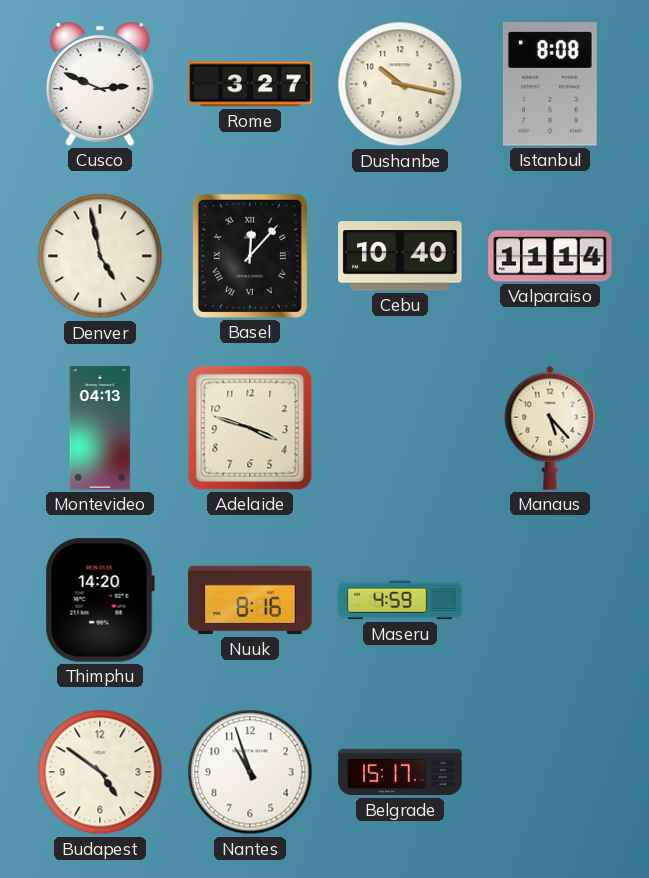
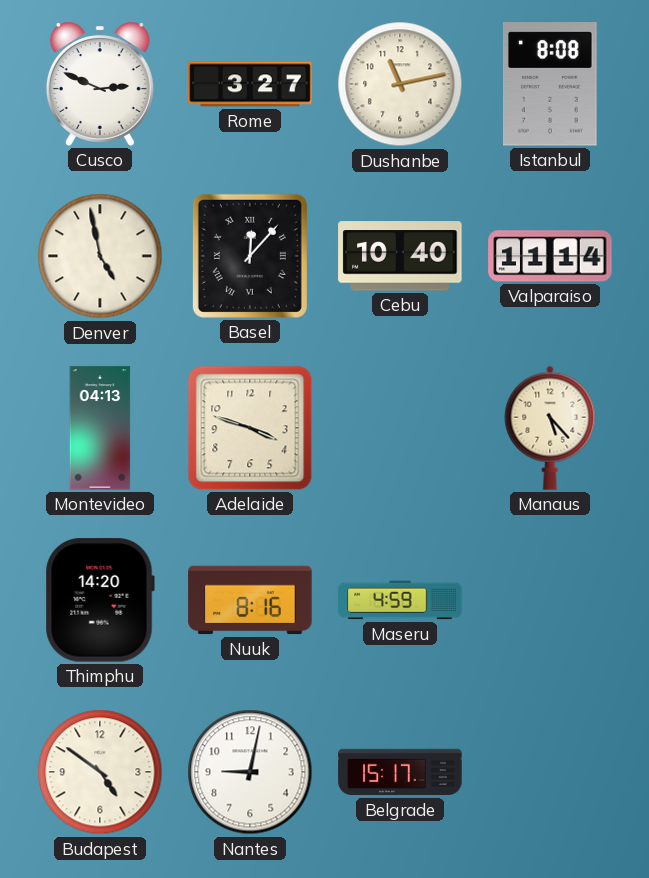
Dushanbe: 10:17 -> 11:13 (400, 84)
Nantes: 10:57 -> 9:02 (250, 772)
